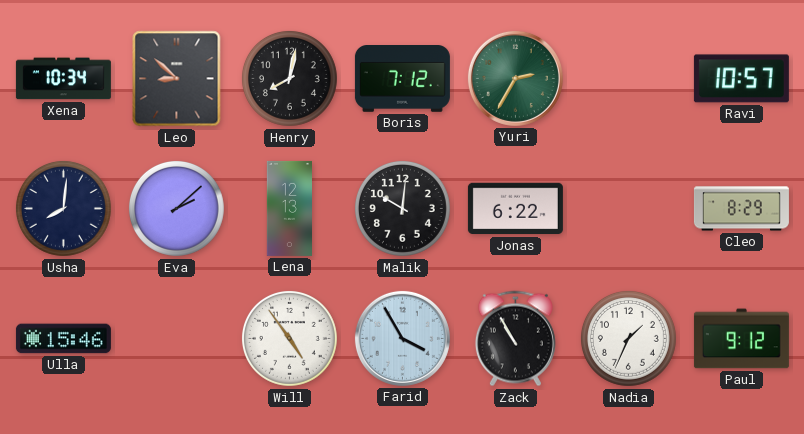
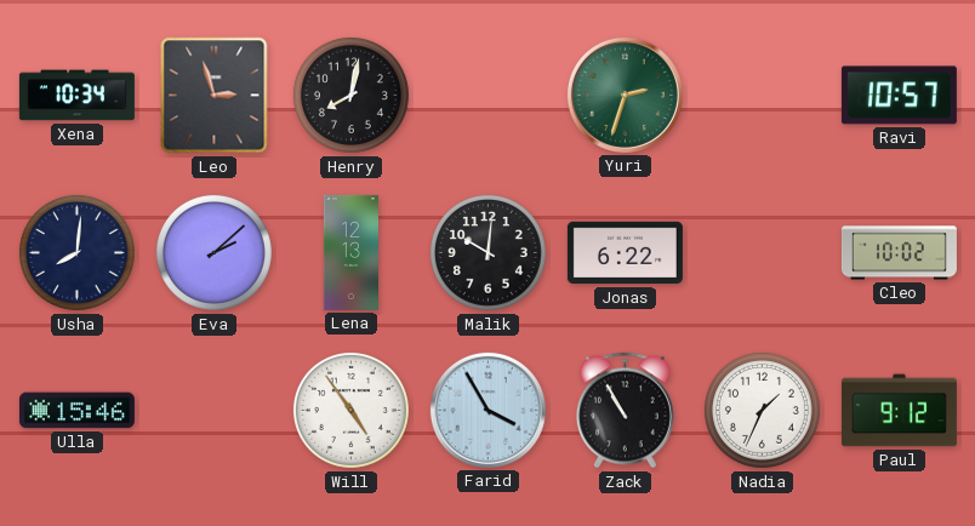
Leo: 8:52 -> 2:57 (215, 96)
Boris: 7:12 -> none (402, 79)
Yuri: 2:35 -> 2:33 (625, 95)
Cleo: 8:29 -> 10:02 (899, 253)
